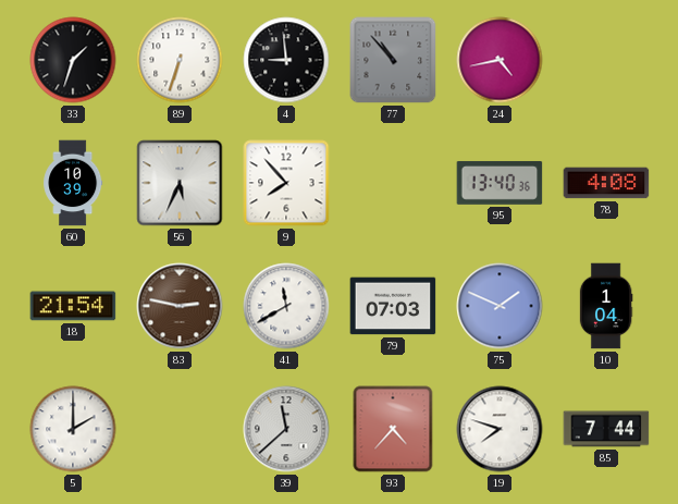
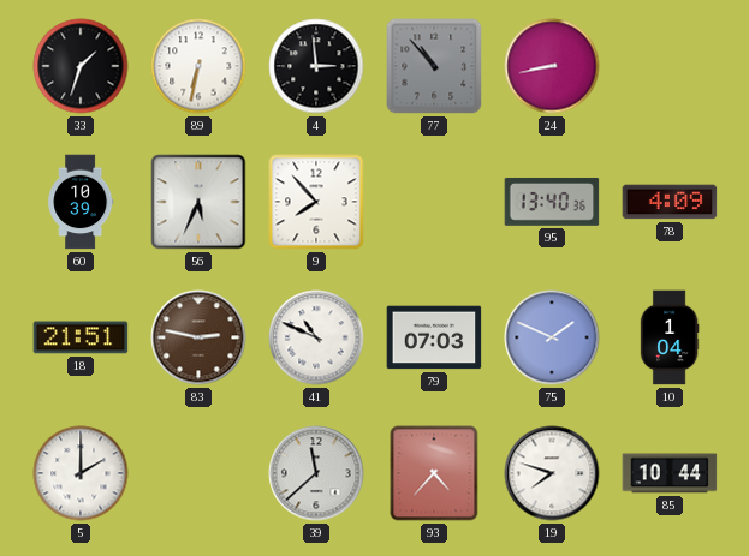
89: 6:33 -> 6:32 (198, 66)
4: 8:59 -> 2:59 (316, 66)
24: 4:43 -> 8:43 (552, 66)
78: 4:08 -> 4:09 (670, 202)
18: 21:54 -> 21:51 (81, 337)
41: 11:40 -> 10:49 (316, 337)
85: 7:44 -> 10:44 (670, 473)
